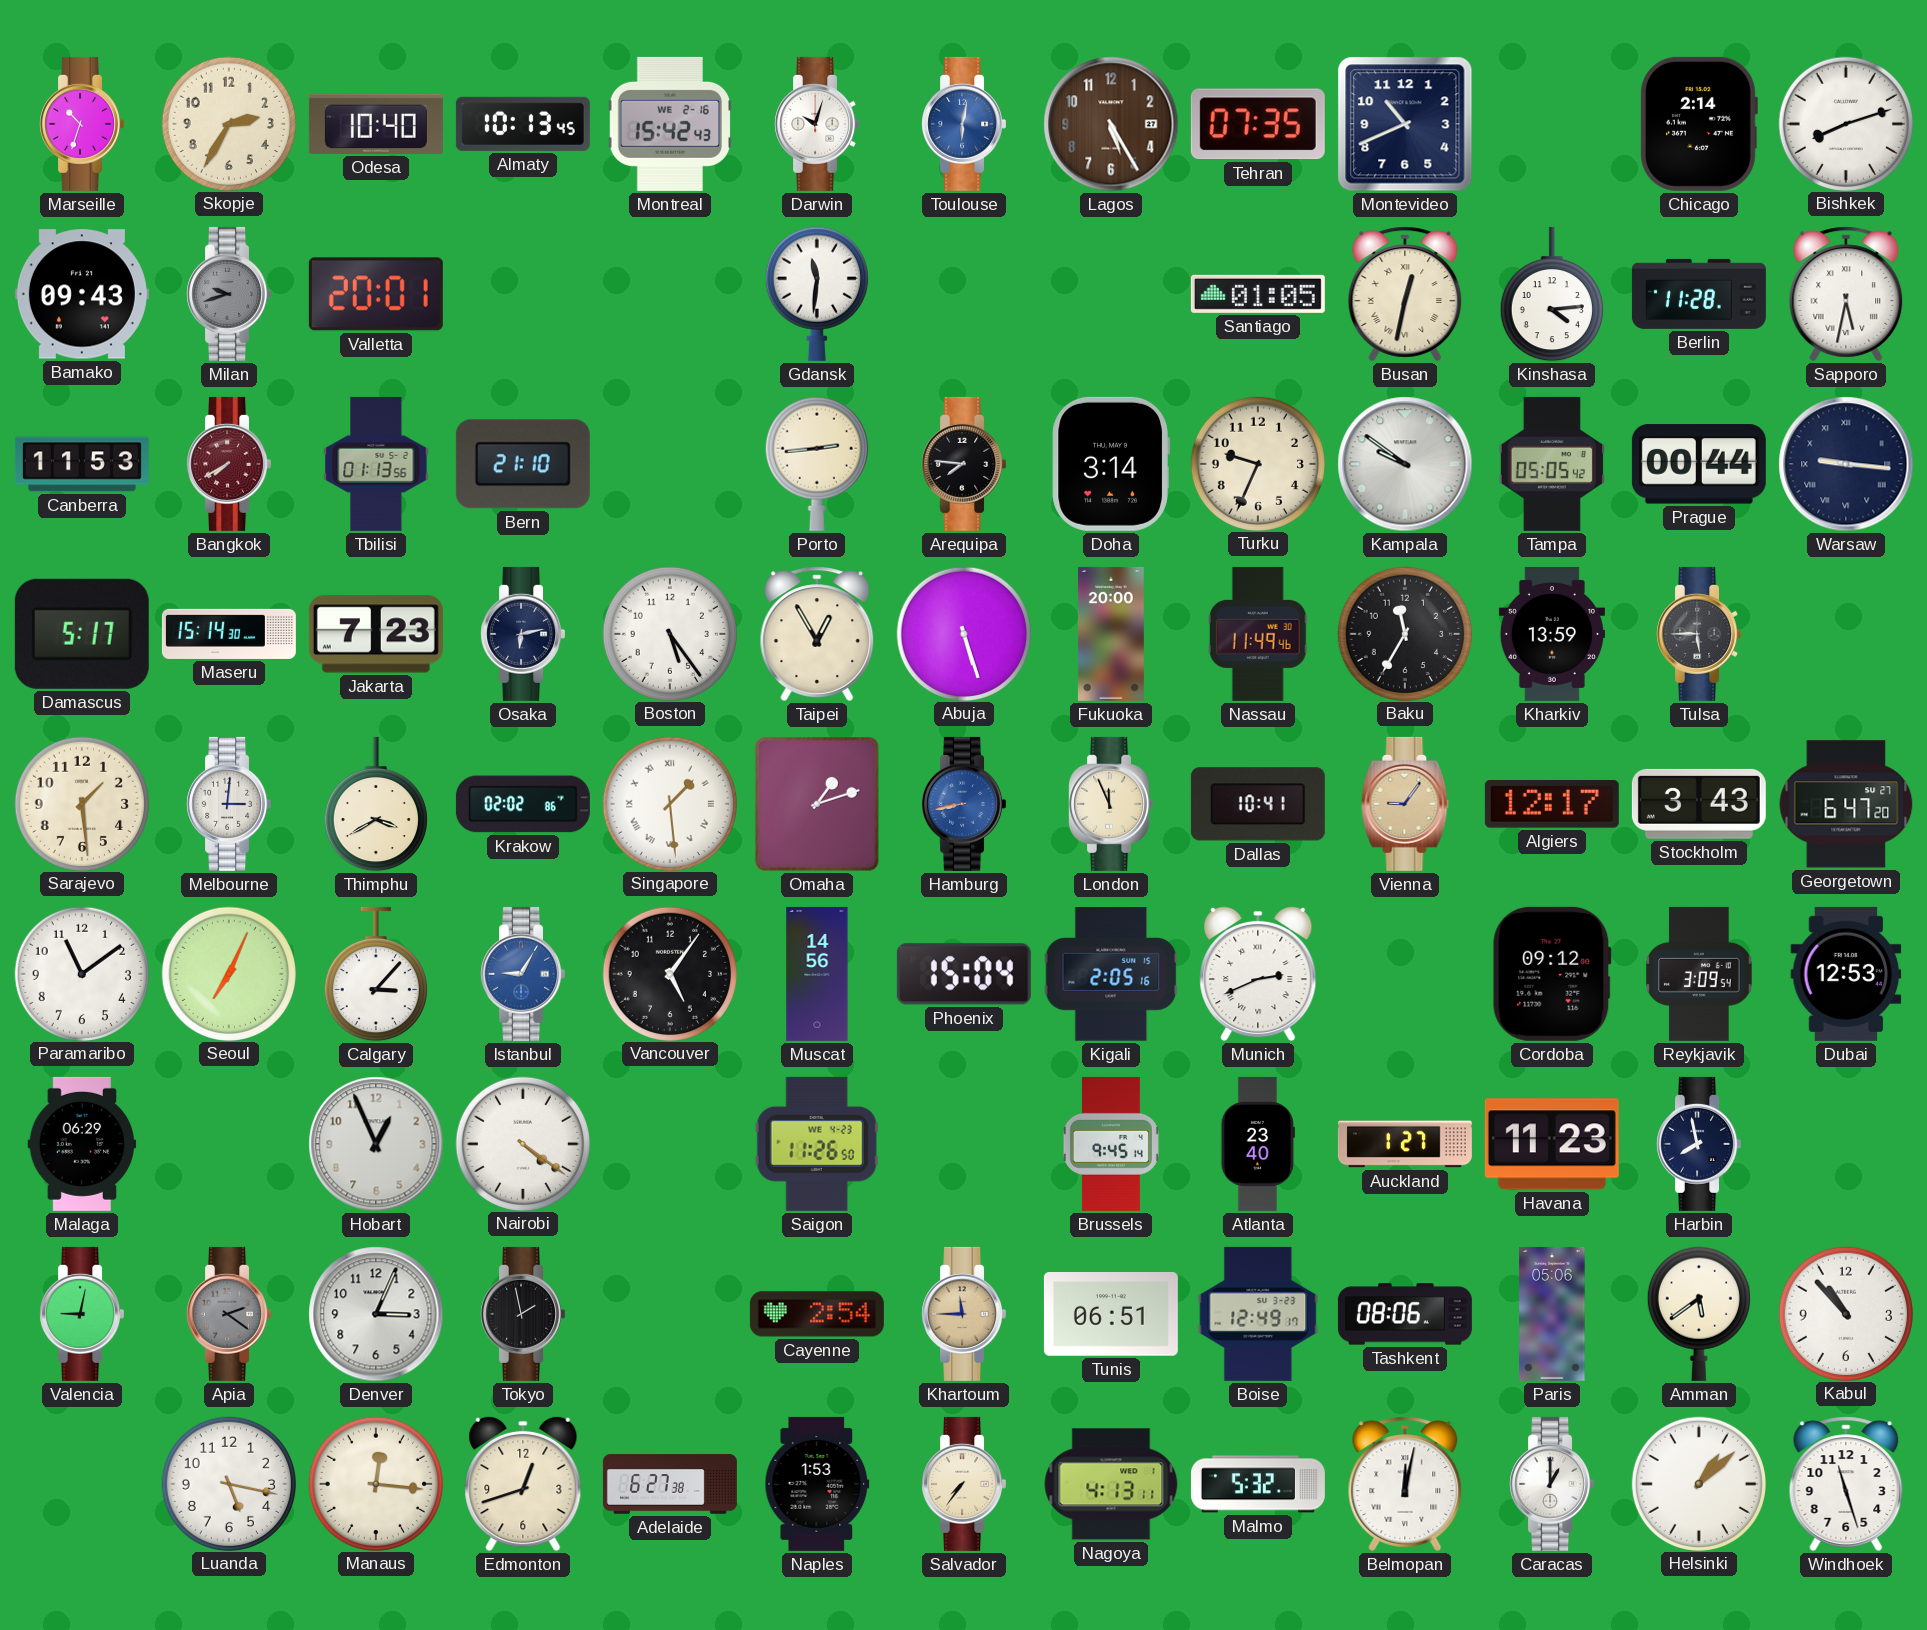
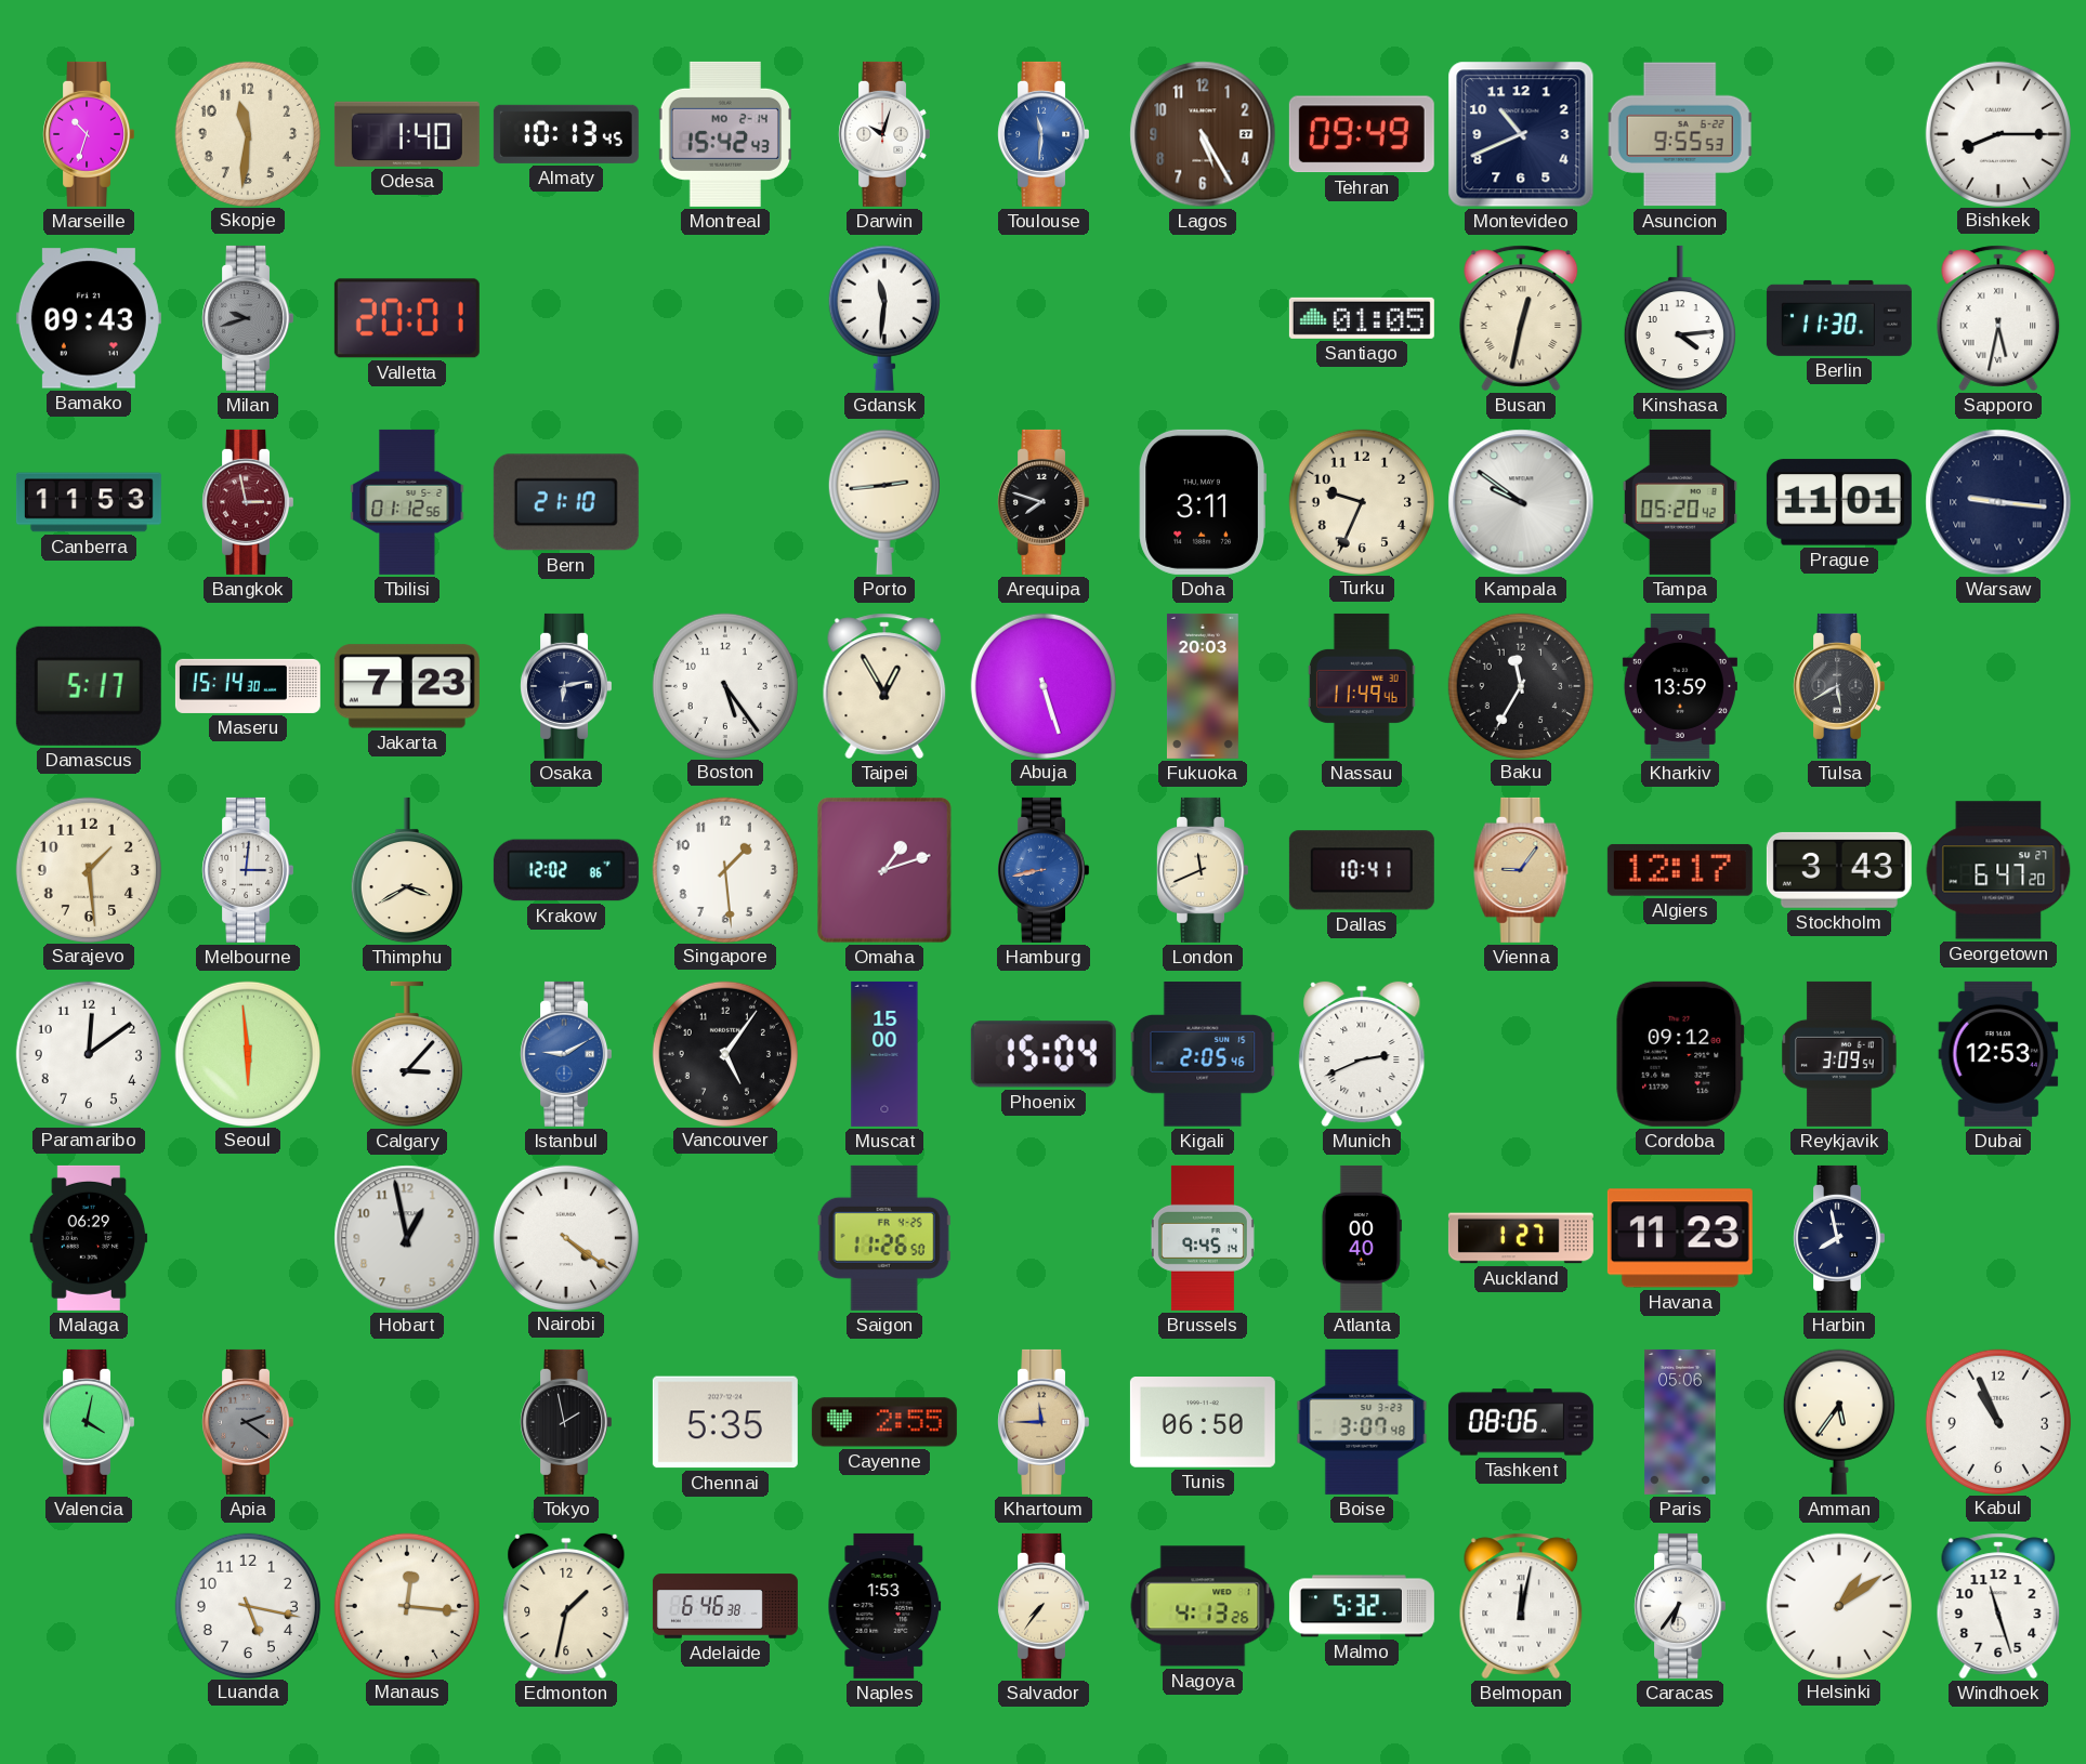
Skopje: 2:35 -> 11:31 (248, 133)
Odesa: 10:40 -> 1:40 (407, 134)
Montreal date: WE 2-16 -> MO 2-14 (724, 134)
Toulouse: 6:02 -> 11:31 (1042, 134)
Tehran: 07:35 -> 09:49 (1362, 134)
Asuncion: none -> 9:55 (1680, 134)
Chicago: 2:14 -> none (1699, 124)
Bishkek: 8:12 -> 8:15 (1998, 133)
Berlin: 11:28 -> 11:30 (1839, 318)
Bangkok: 7:40 -> 2:58 (247, 502)
Tbilisi: 01:13 -> 01:12 (407, 502)
Arequipa: 7:46 -> 7:48 (1042, 502)
Doha: 3:14 -> 3:11 (1203, 502)
Tampa: 05:05 -> 05:20 (1680, 502)
Prague: 00:44 -> 11:01 (1839, 502)
Fukuoka: 20:00 -> 20:03 (1203, 686)
Tulsa: 5:45 -> 5:40 (1838, 686)
Krakow: 02:02 -> 12:02 (566, 870)
Singapore numerals: Roman -> Arabic (725, 869)
London: 11:56 -> 11:41 (1202, 870)
Paramaribo: 11:09 -> 12:09 (89, 1053)
Seoul: 7:04 -> 5:59 (248, 1053)
Istanbul: 9:05 -> 9:10 (565, 1054)
Muscat: 14:56 -> 15:00 (884, 1054)
Kigali: 2:05:16 -> 2:05:46 (1203, 1054)
Hobart: 12:56 -> 12:58 (407, 1238)
Saigon date: WE 4-23 -> FR 4-25 (884, 1238)
Atlanta: 23:40 -> 00:40 (1362, 1238)
Valencia: 9:02 -> 4:02 (88, 1422)
Denver: 3:04 -> none (376, 1314)
Chennai: none -> 5:35 (725, 1422)
Cayenne: 2:54 -> 2:55 (884, 1422)
Tunis: 06:51 -> 06:50 (1203, 1423)
Boise: 12:49 -> 3:07 (1362, 1422)
Amman: 5:39 -> 5:36 (1839, 1422)
Kabul: 10:53 -> 10:56 (1998, 1421)
Edmonton: 12:42 -> 1:32 (566, 1606)
Adelaide: 6:27 -> 6:46 (725, 1606)
Nagoya: 4:13:11 -> 4:13:26 (1203, 1606)
Caracas: 1:00 -> 6:36 (1679, 1606)
Helsinki: 1:08 -> 1:09 (1839, 1605)
